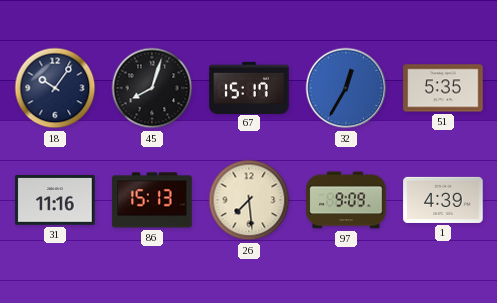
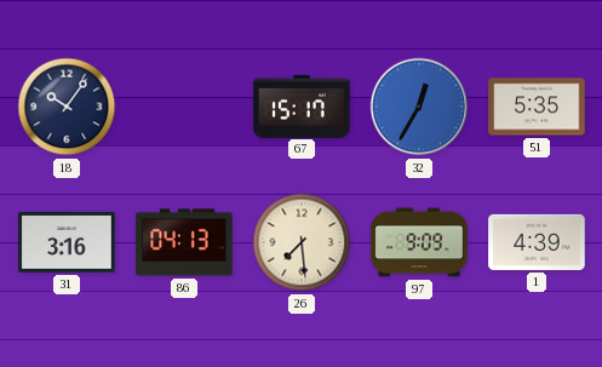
45: 8:03 -> none (152, 88)
31: 11:16 -> 3:16 (67, 242)
86: 15:13 -> 04:13 (184, 242)
